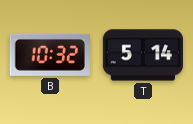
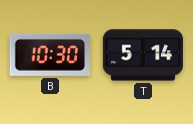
B: 10:32 -> 10:30 (50, 55)
